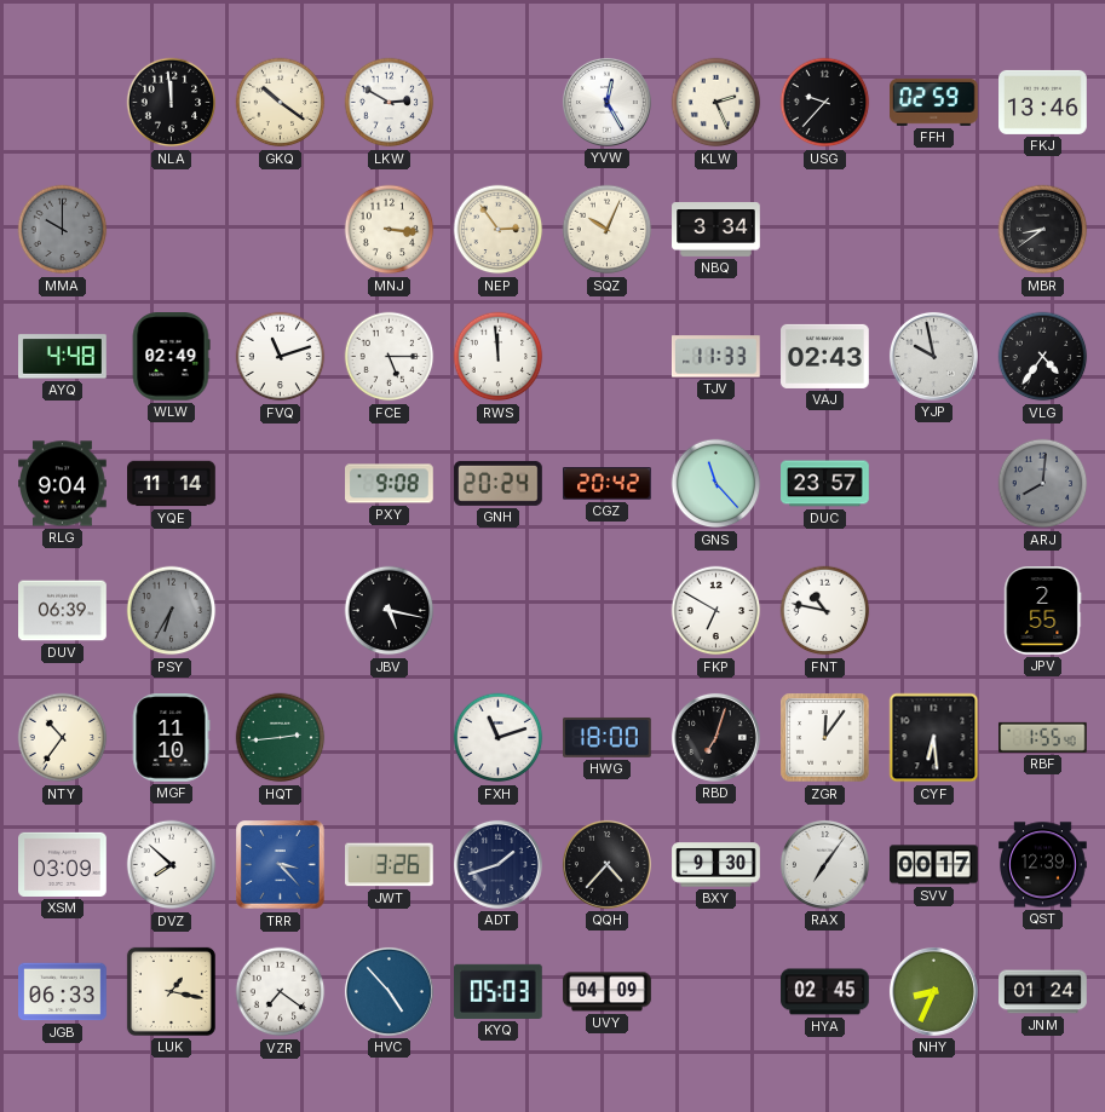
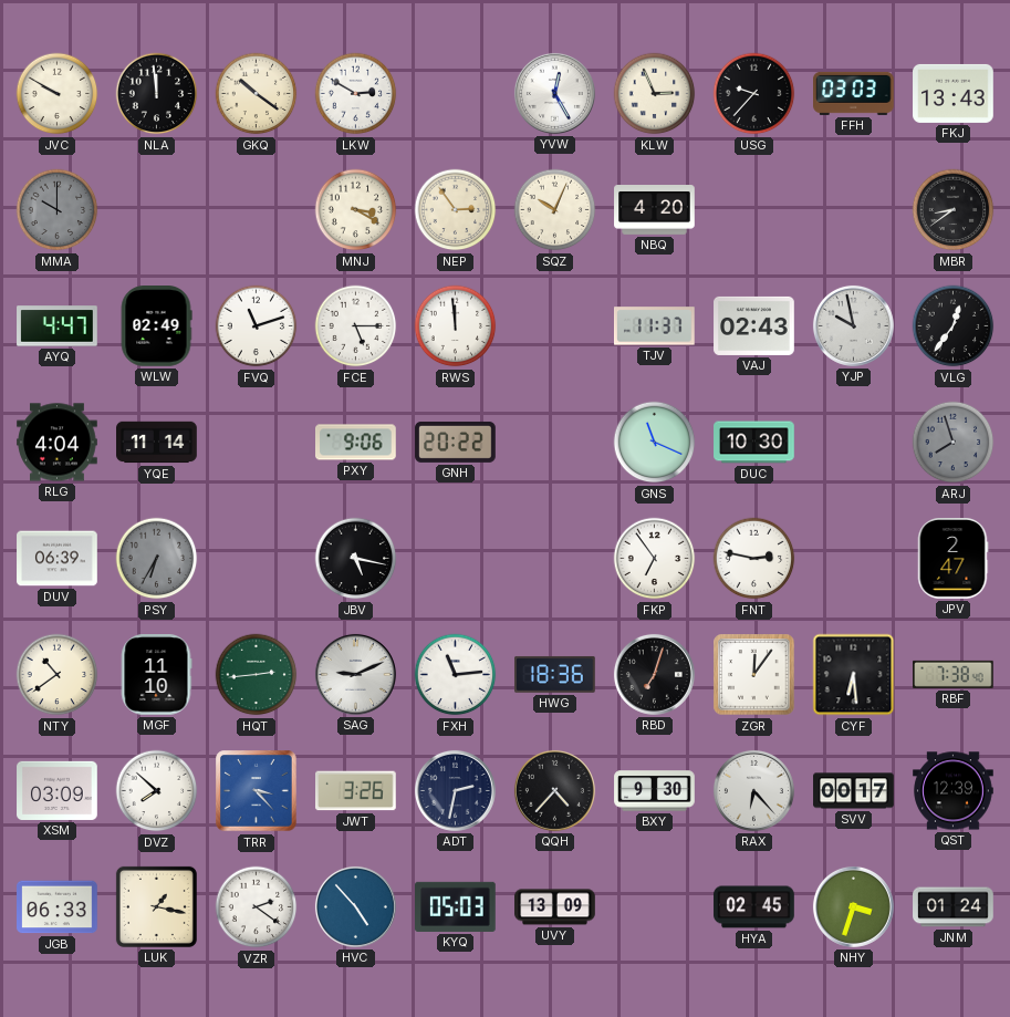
JVC: none -> 9:50 (58, 94)
KLW: 2:26 -> 2:56 (655, 94)
FFH: 02:59 -> 03:03 (854, 93)
FKJ: 13:46 -> 13:43 (954, 93)
MNJ: 3:16 -> 3:20 (356, 210)
NBQ: 3:34 -> 4:20 (655, 210)
AYQ: 4:48 -> 4:47 (58, 326)
TJV: 11:33 -> 11:37 (655, 326)
VLG: 4:36 -> 12:36 (954, 326)
RLG: 9:04 -> 4:04 (58, 443)
PXY: 9:08 -> 9:06 (356, 443)
GNH: 20:24 -> 20:22 (456, 442)
CGZ: 20:42 -> none (608, 484)
GNS: 11:23 -> 11:19 (655, 443)
DUC: 23:57 -> 10:30 (754, 443)
ARJ: 8:01 -> 7:57 (954, 443)
FKP: 6:50 -> 6:54 (655, 559)
FNT: 10:47 -> 2:47 (754, 559)
JPV: 2:55 -> 2:47 (952, 559)
NTY: 10:36 -> 10:39 (58, 675)
SAG: none -> 9:11 (355, 674)
FXH: 11:12 -> 11:14 (456, 675)
HWG: 18:00 -> 18:36 (555, 675)
RBF: 1:55 -> 7:38 (954, 674)
ADT: 1:42 -> 2:32 (455, 790)
RAX: 7:06 -> 6:23 (753, 790)
VZR: 7:21 -> 2:21 (257, 907)
UVY: 04:09 -> 13:09 (555, 907)
NHY: 8:34 -> 3:33 (853, 906)
